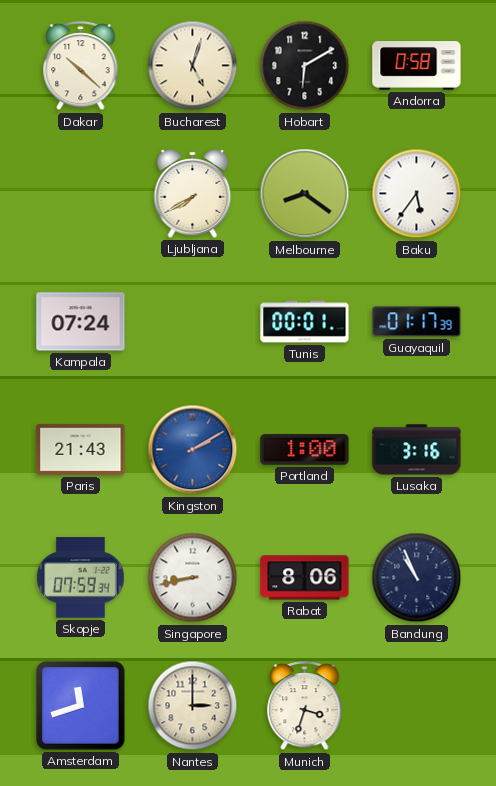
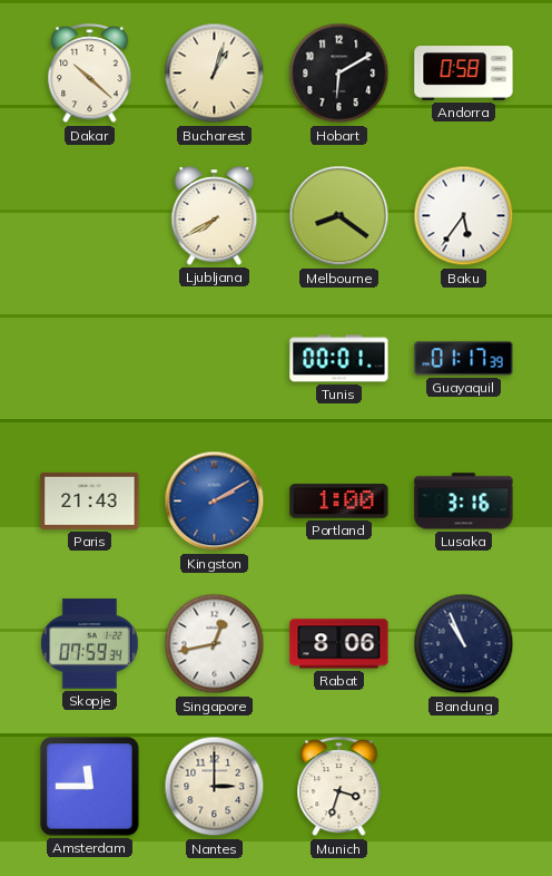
Bucharest: 5:03 -> 1:03 (215, 74)
Kampala: 07:24 -> none (81, 322)
Singapore: 8:43 -> 12:43 (215, 644)
Amsterdam: 11:42 -> 11:45 (90, 787)
